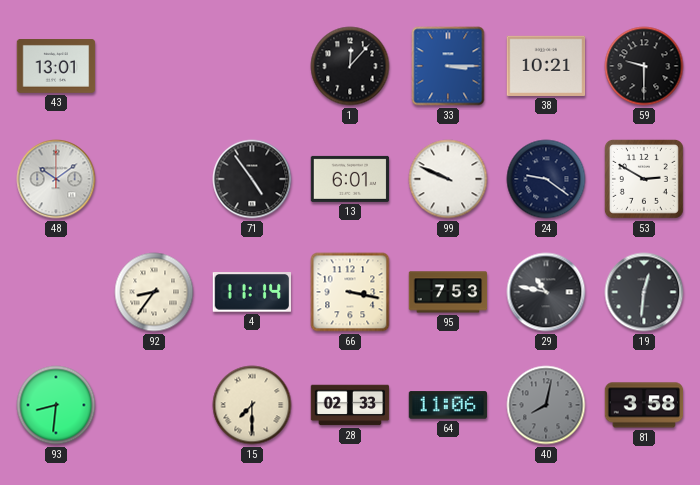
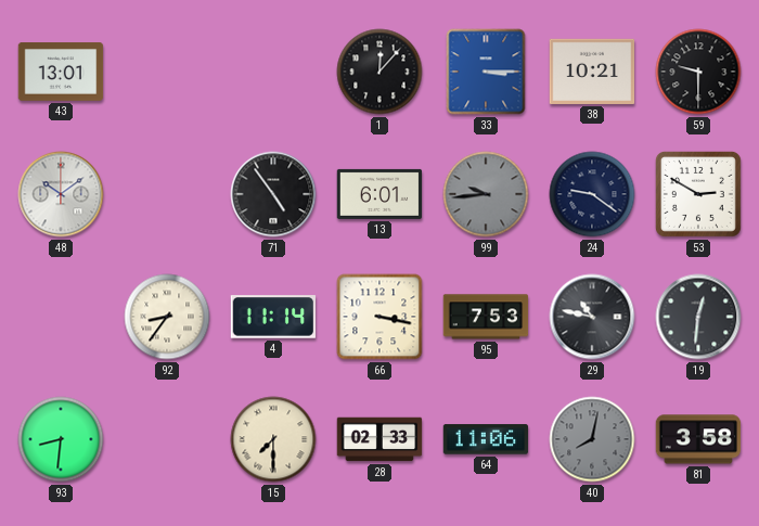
99: 9:49 -> 9:44 (486, 194)
99 dial: white -> grey (486, 194)
